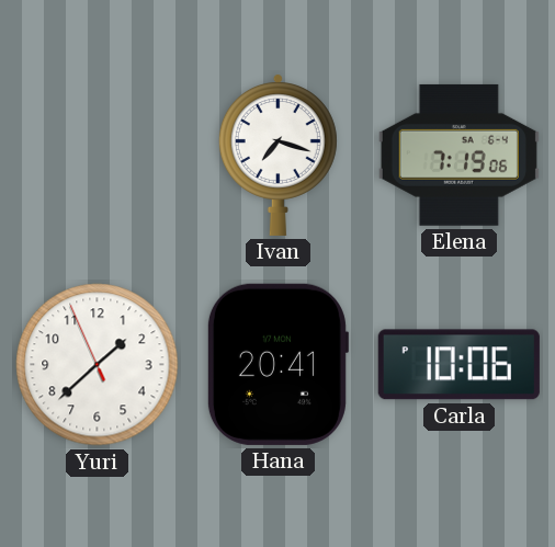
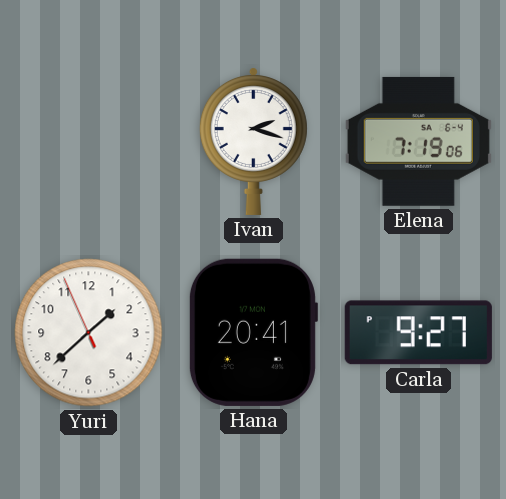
Ivan: 7:18 -> 2:18 (253, 141)
Carla: 10:06 -> 9:27 (418, 333)
